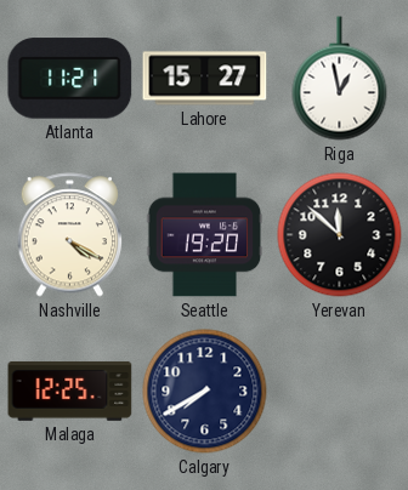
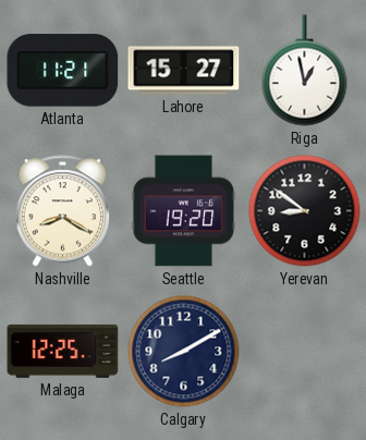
Nashville: 4:20 -> 8:20 (63, 211)
Yerevan: 11:52 -> 8:51 (305, 211)
Calgary: 7:40 -> 8:10 (184, 352)
